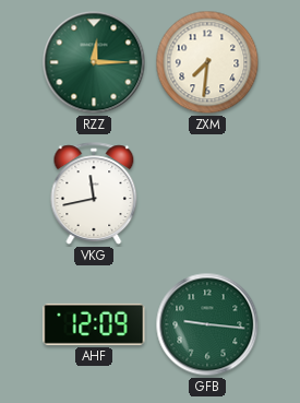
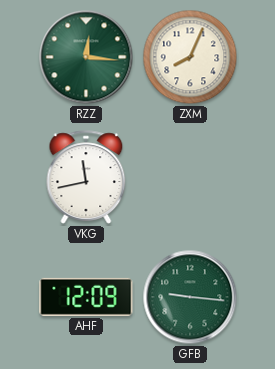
RZZ: 12:15 -> 12:16 (86, 57)
ZXM: 7:31 -> 8:04 (190, 57)
